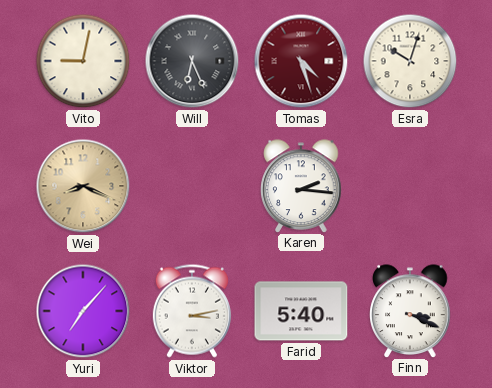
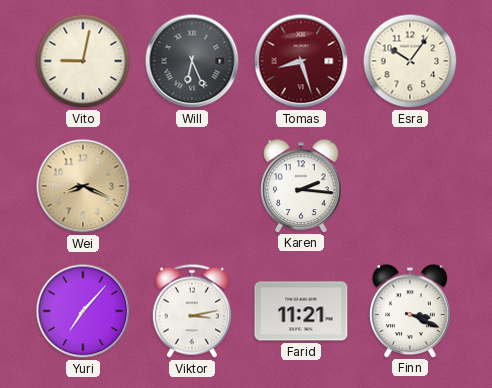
Tomas: 4:27 -> 8:27 (301, 61)
Esra: 10:03 -> 10:06 (410, 61)
Farid: 5:40 -> 11:21 (301, 311)
